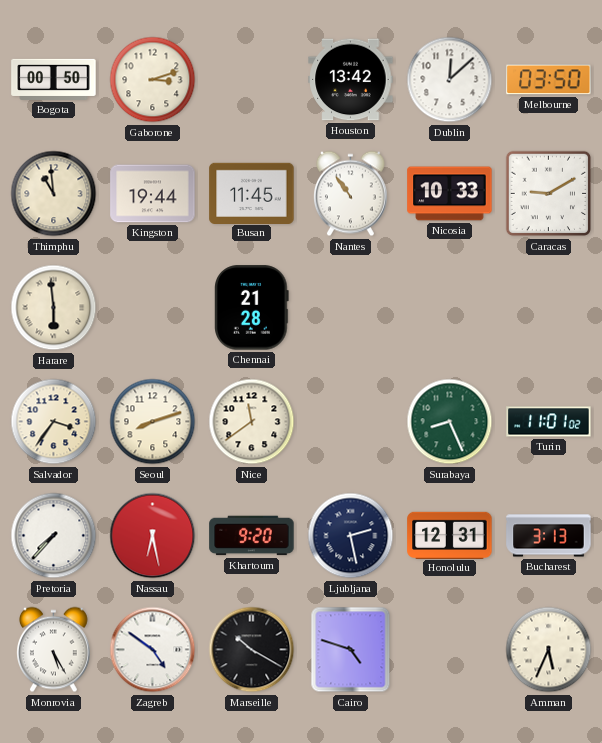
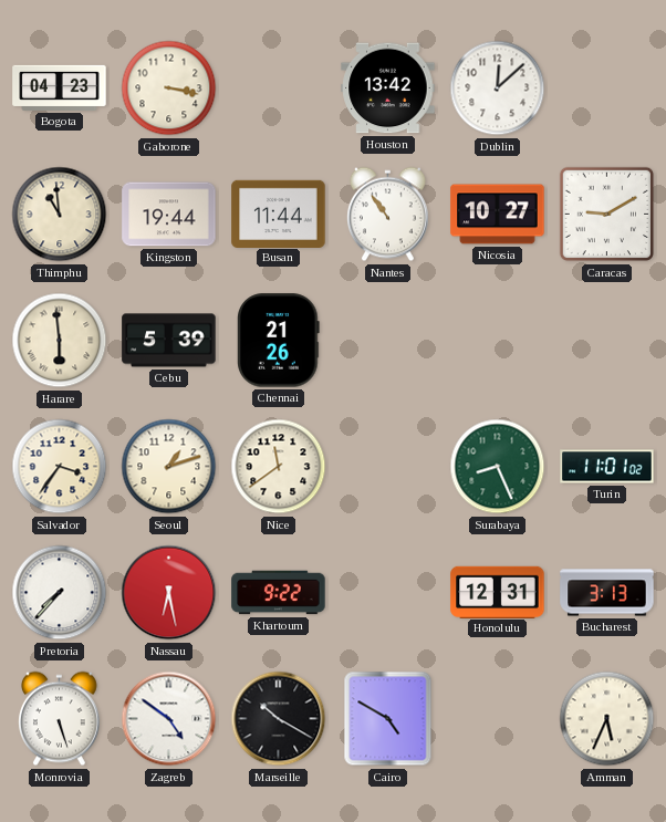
Bogota: 00:50 -> 04:23 (60, 87)
Gaborone: 3:12 -> 3:17 (169, 89)
Melbourne: 03:50 -> none (549, 80)
Busan: 11:45 -> 11:44 (279, 214)
Nicosia: 10:33 -> 10:27 (498, 215)
Cebu: none -> 5:39 (169, 341)
Chennai: 21:28 -> 21:26 (279, 341)
Seoul: 8:12 -> 1:12 (169, 467)
Khartoum: 9:20 -> 9:22 (279, 593)
Ljubljana: 2:28 -> none (351, 536)
Monrovia: 5:25 -> 5:27 (60, 719)
Cairo: 4:48 -> 4:50 (388, 719)
